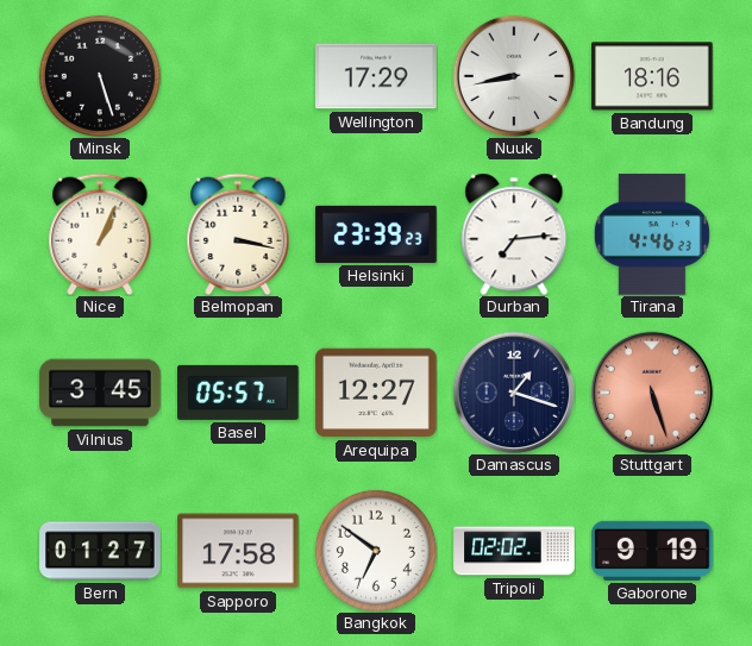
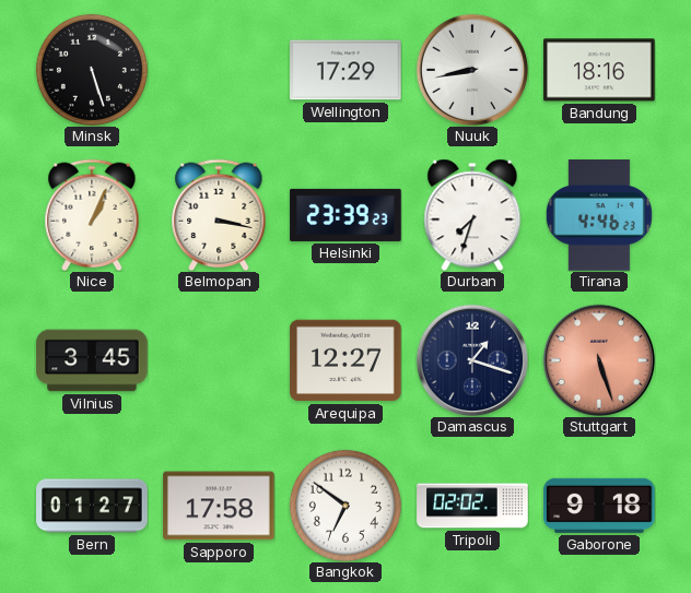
Durban: 7:14 -> 7:33 (472, 215)
Basel: 05:57 -> none (238, 393)
Gaborone: 9:19 -> 9:18 (599, 506)
